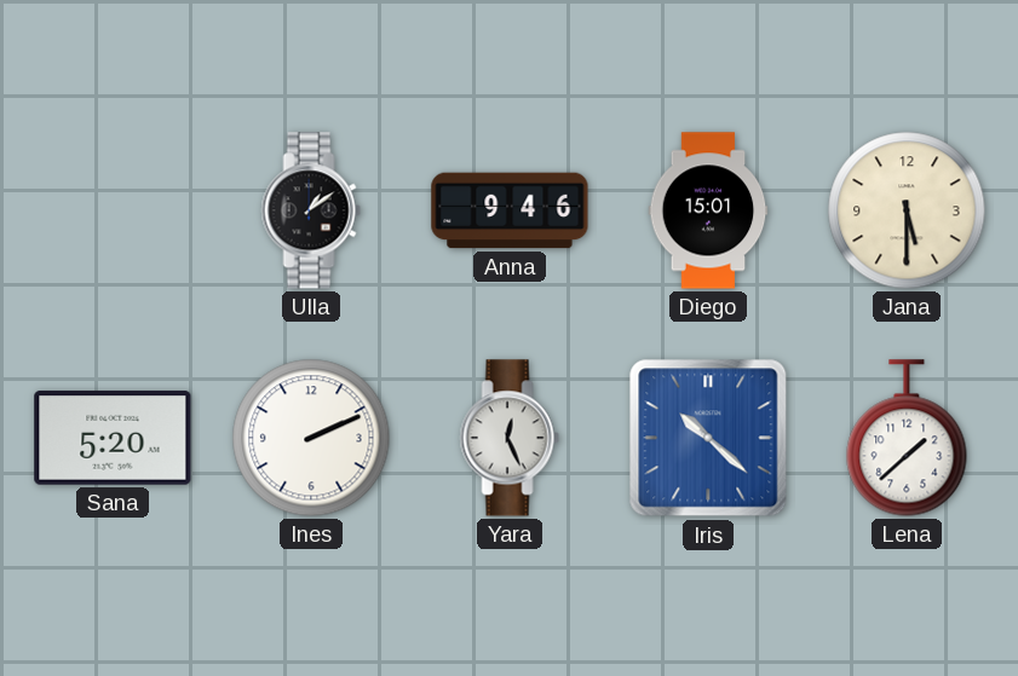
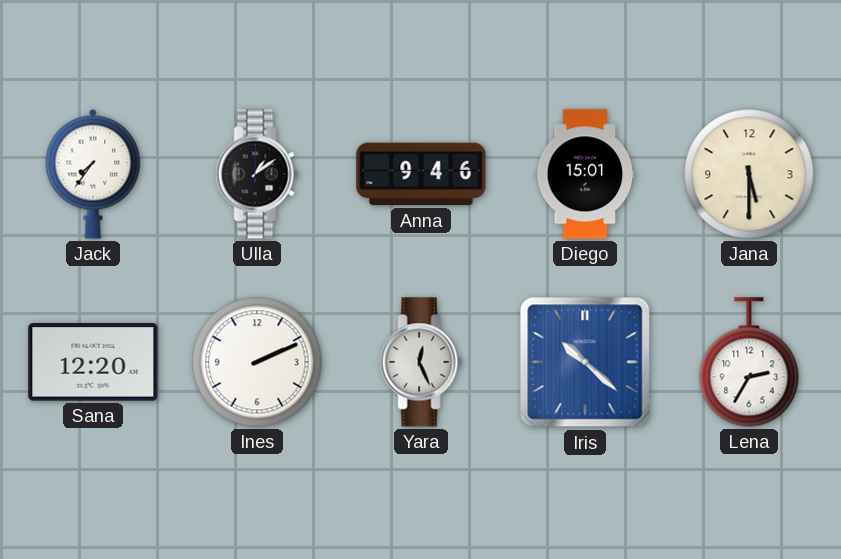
Jack: none -> 7:36 (93, 174)
Sana: 5:20 -> 12:20 (93, 362)
Lena: 1:38 -> 2:35 (749, 362)
